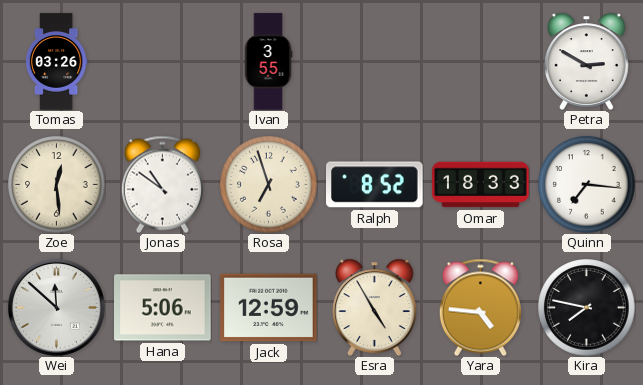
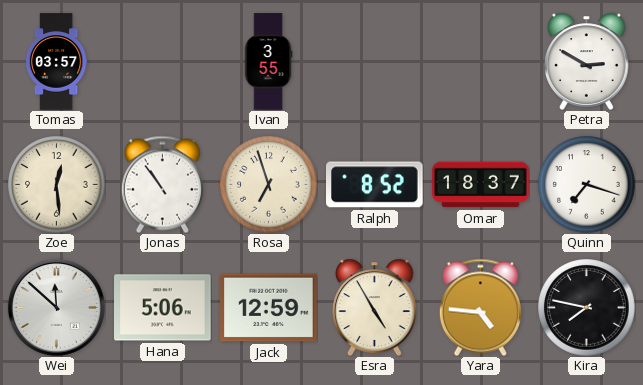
Tomas: 03:26 -> 03:57 (56, 62)
Jonas: 10:51 -> 10:54 (162, 184)
Omar: 18:33 -> 18:37 (481, 185)
Quinn: 7:16 -> 7:18 (587, 185)
